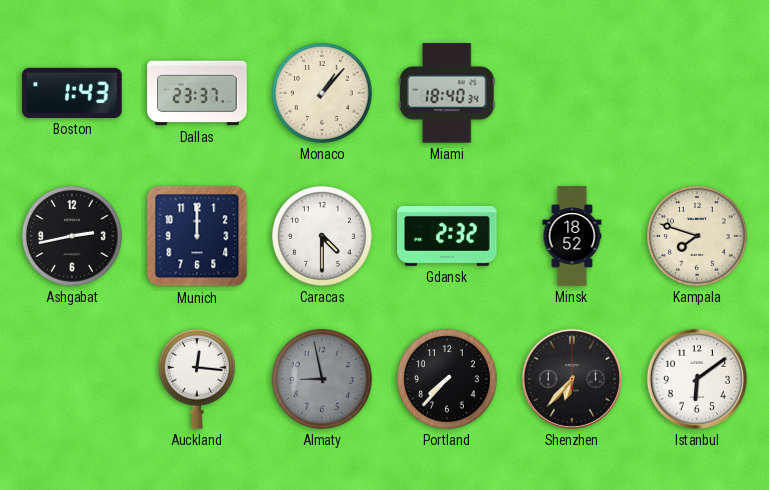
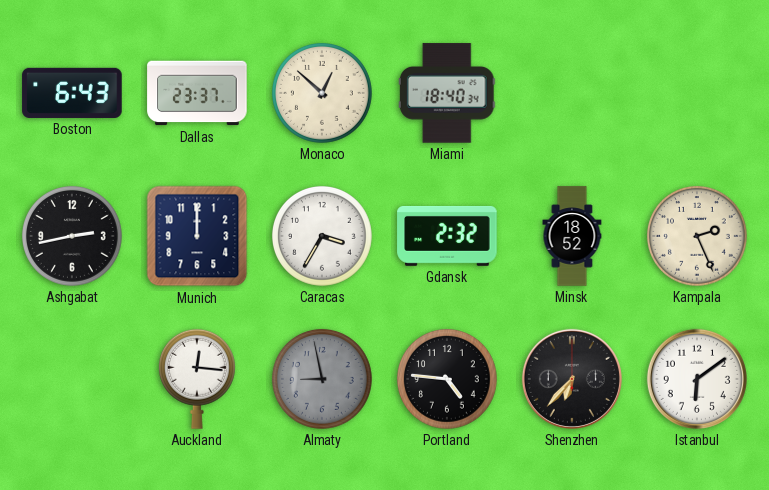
Boston: 1:43 -> 6:43 (72, 93)
Monaco: 1:07 -> 12:52 (322, 93)
Caracas: 4:30 -> 3:35 (322, 236)
Kampala: 7:48 -> 2:26 (697, 236)
Portland: 7:37 -> 4:46 (447, 379)
